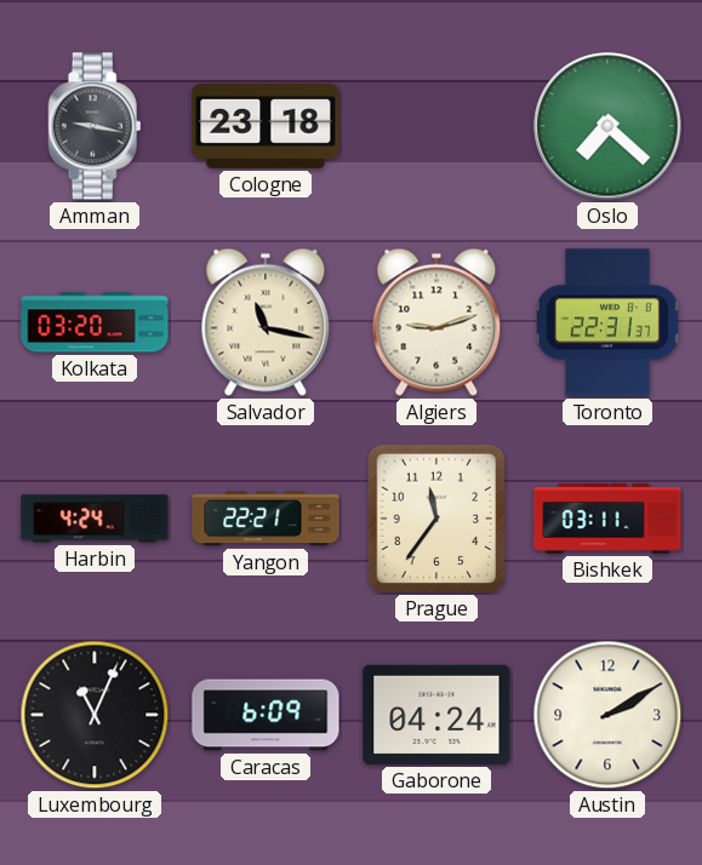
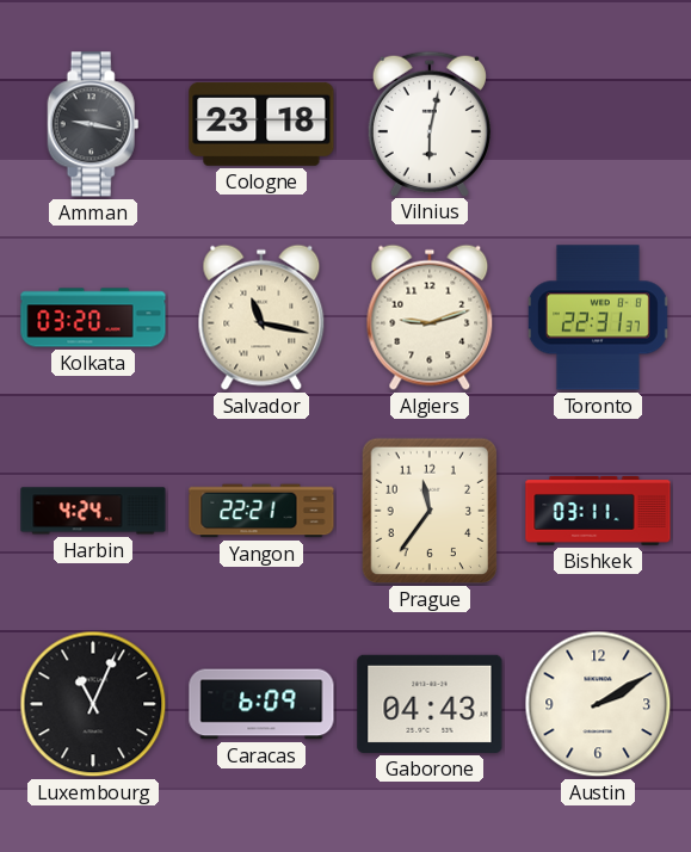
Vilnius: none -> 6:02 (430, 123)
Oslo: 7:22 -> none (607, 126)
Gaborone: 04:24 -> 04:43 (430, 704)
